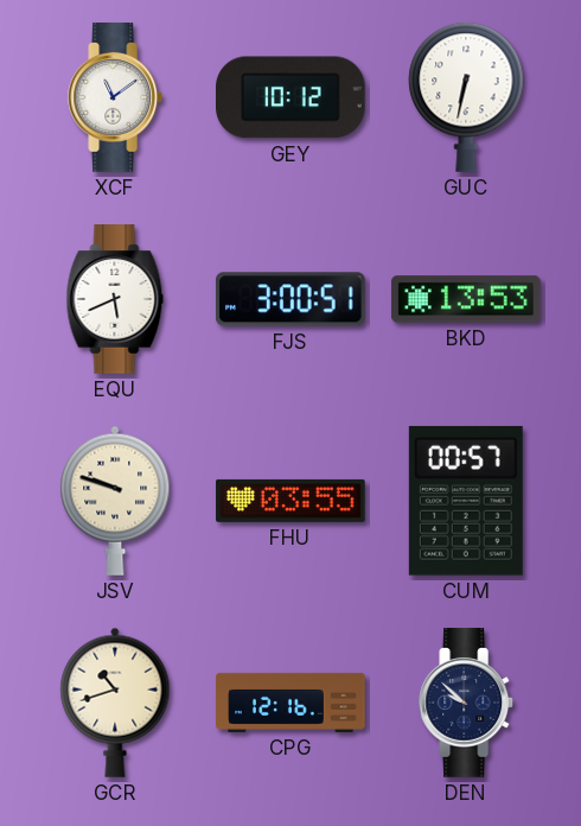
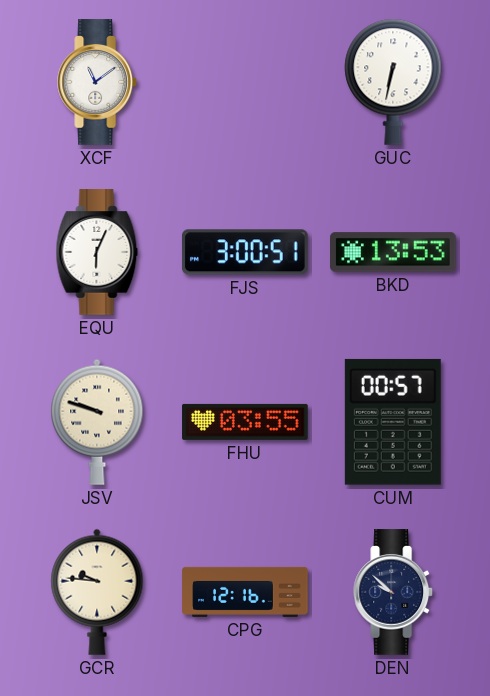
GEY: 10:12 -> none (292, 97)
EQU: 5:41 -> 6:04 (97, 252)
GCR: 10:42 -> 9:46 (97, 592)
